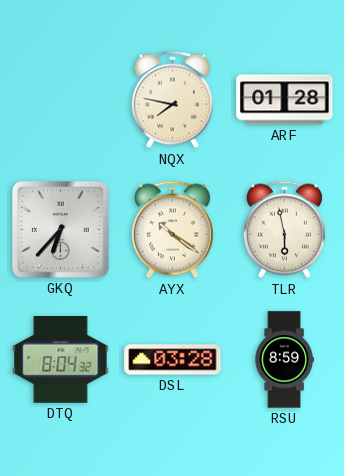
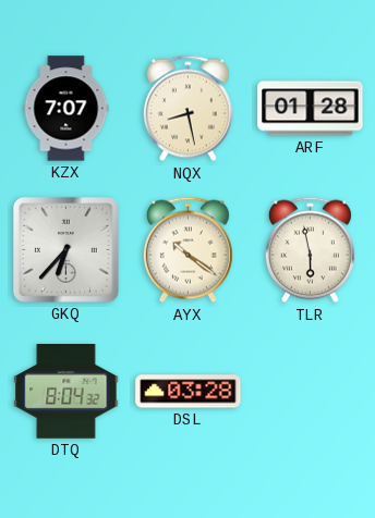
KZX: none -> 7:07 (66, 109)
NQX: 7:47 -> 8:28 (187, 109)
RSU: 8:59 -> none (284, 360)
